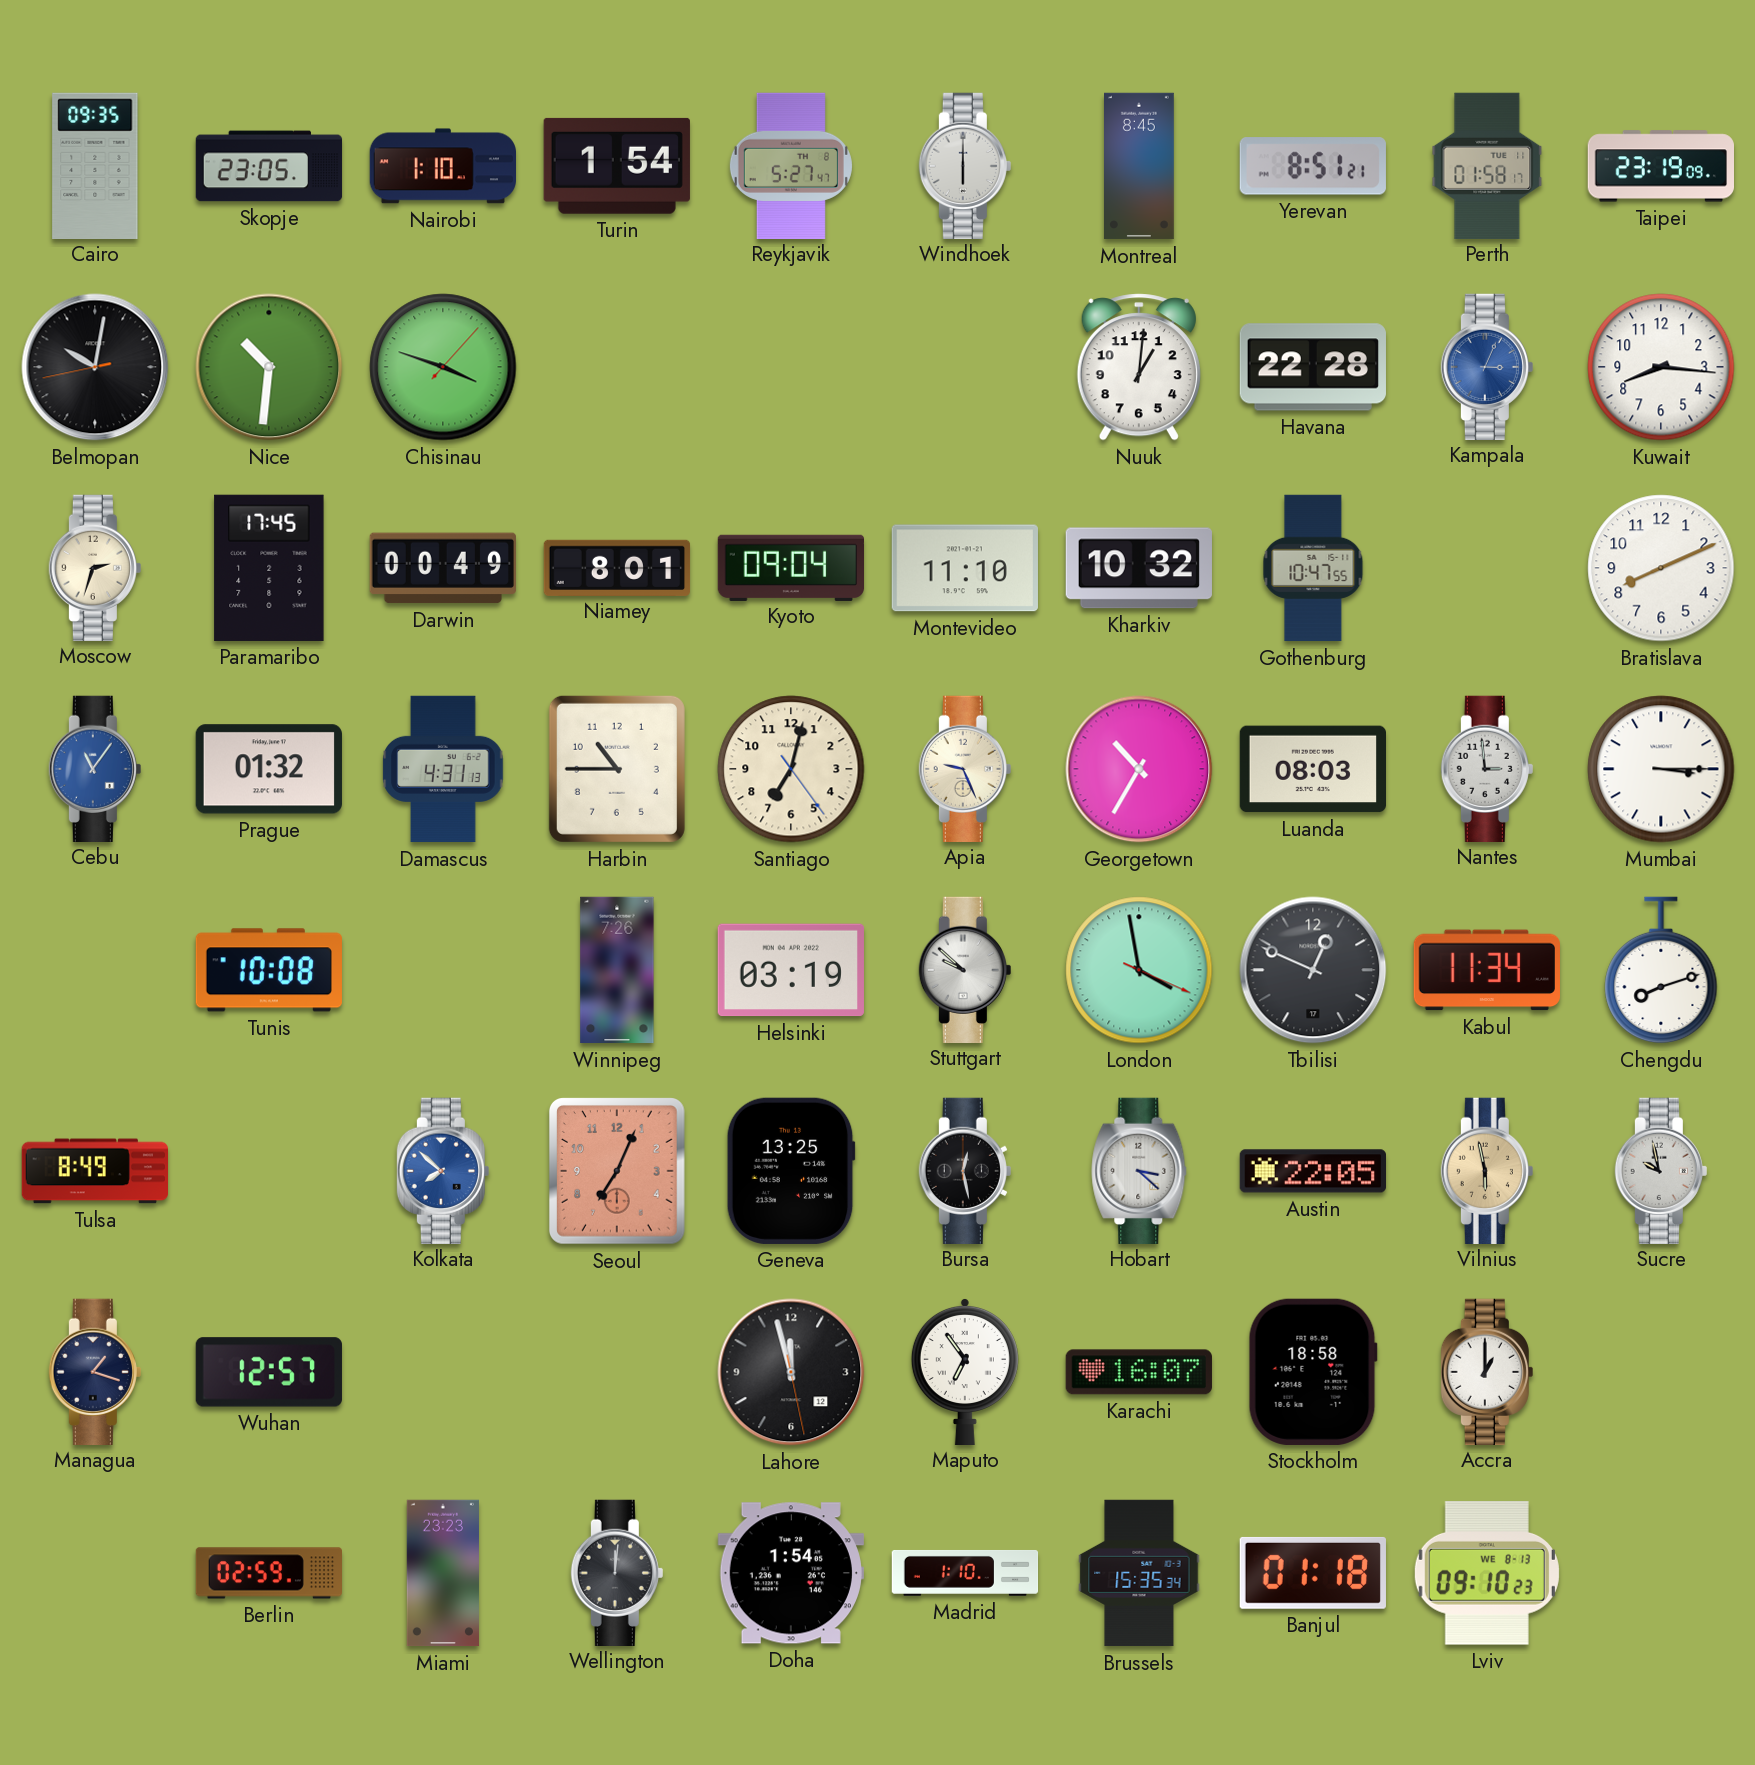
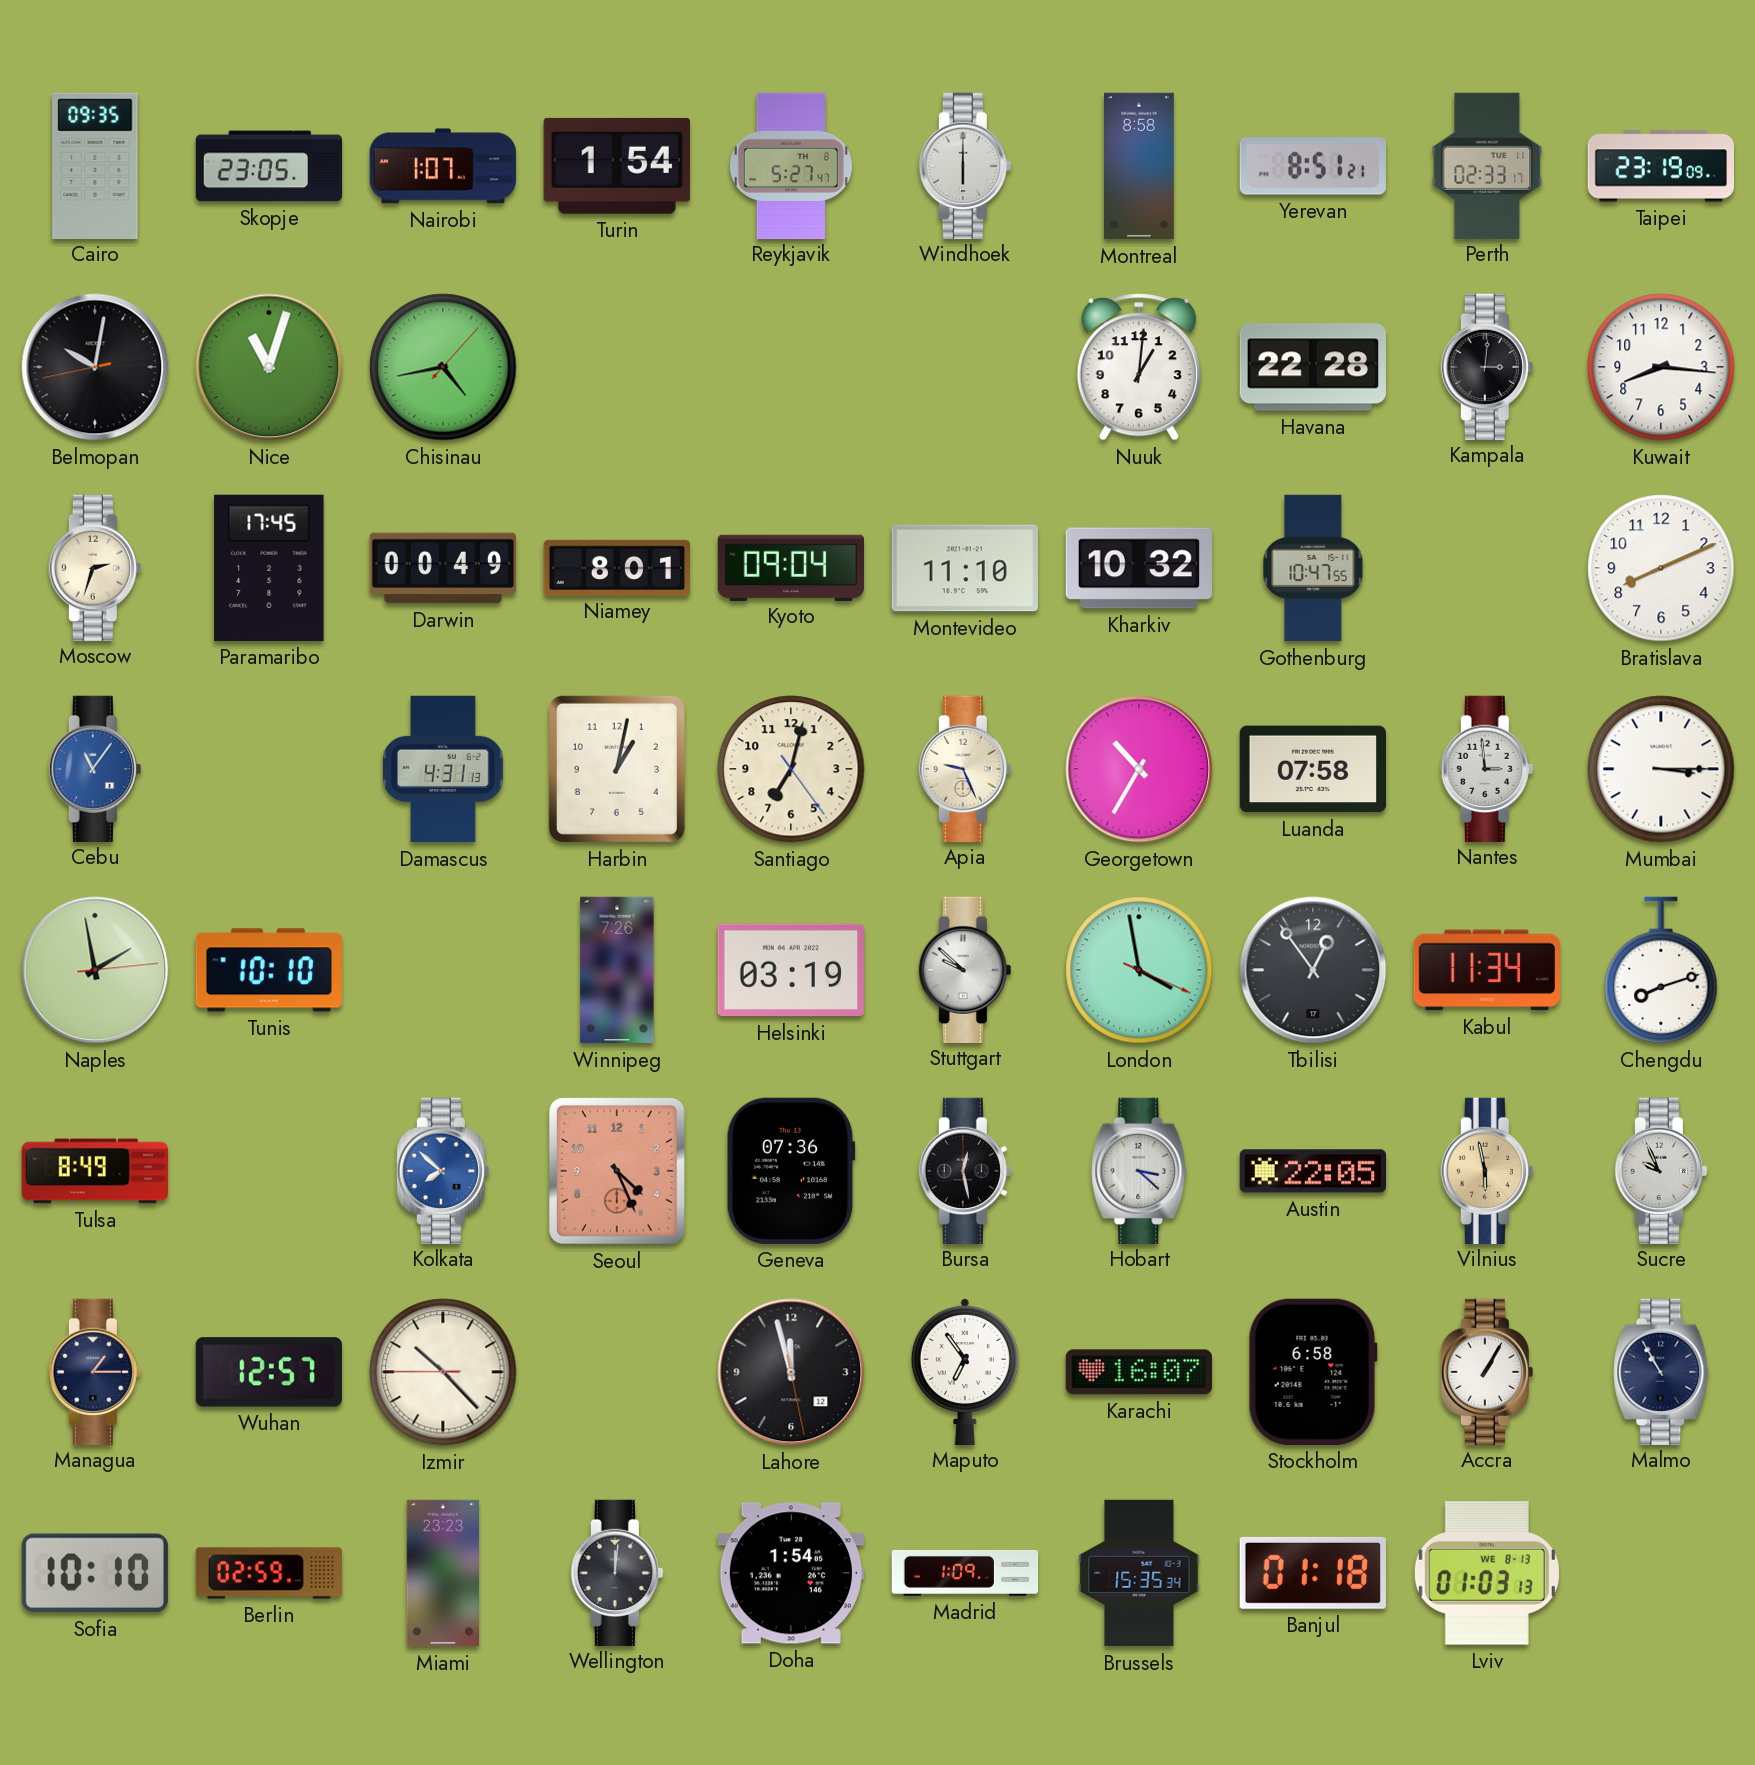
Nairobi: 1:10 -> 1:07 (442, 166)
Montreal: 8:45 -> 8:58 (1140, 166)
Perth: 01:58 -> 02:33 (1487, 165)
Nice: 10:31 -> 11:03 (269, 367)
Chisinau: 3:48 -> 4:43 (443, 367)
Kampala: 3:04 -> 3:01 (1487, 366)
Kampala dial: blue -> black (1487, 366)
Prague: 01:32 -> none (269, 769)
Harbin: 10:45 -> 1:02 (617, 769)
Luanda: 08:03 -> 07:58 (1312, 769)
Naples: none -> 1:58 (95, 970)
Tunis: 10:08 -> 10:10 (269, 970)
Tbilisi: 12:49 -> 12:54 (1313, 970)
Seoul: 7:04 -> 4:26 (617, 1172)
Geneva: 13:25 -> 07:36 (791, 1171)
Sucre: 9:58 -> 9:56 (1661, 1170)
Managua: 1:18 -> 1:15 (95, 1371)
Izmir: none -> 10:22 (443, 1372)
Stockholm: 18:58 -> 6:58 (1313, 1372)
Accra: 1:00 -> 1:05 (1487, 1371)
Malmo: none -> 10:55 (1661, 1371)
Sofia: none -> 10:10 (95, 1573)
Madrid: 1:10 -> 1:09 (965, 1573)
Lviv: 09:10 -> 01:03 (1487, 1573)
